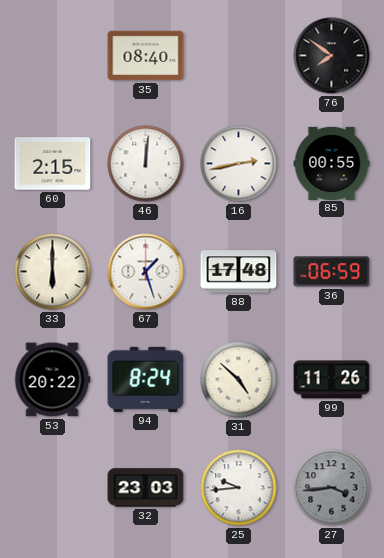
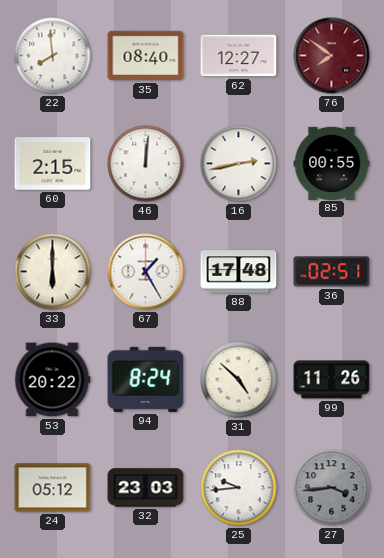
22: none -> 7:59 (53, 56)
62: none -> 12:27 (239, 56)
76 dial: black -> burgundy (332, 56)
67: 1:27 -> 1:25 (146, 272)
36: 06:59 -> 02:51 (332, 272)
24: none -> 05:12 (53, 488)
